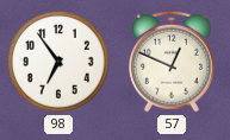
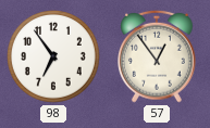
57: 12:49 -> 12:54 (158, 56)
